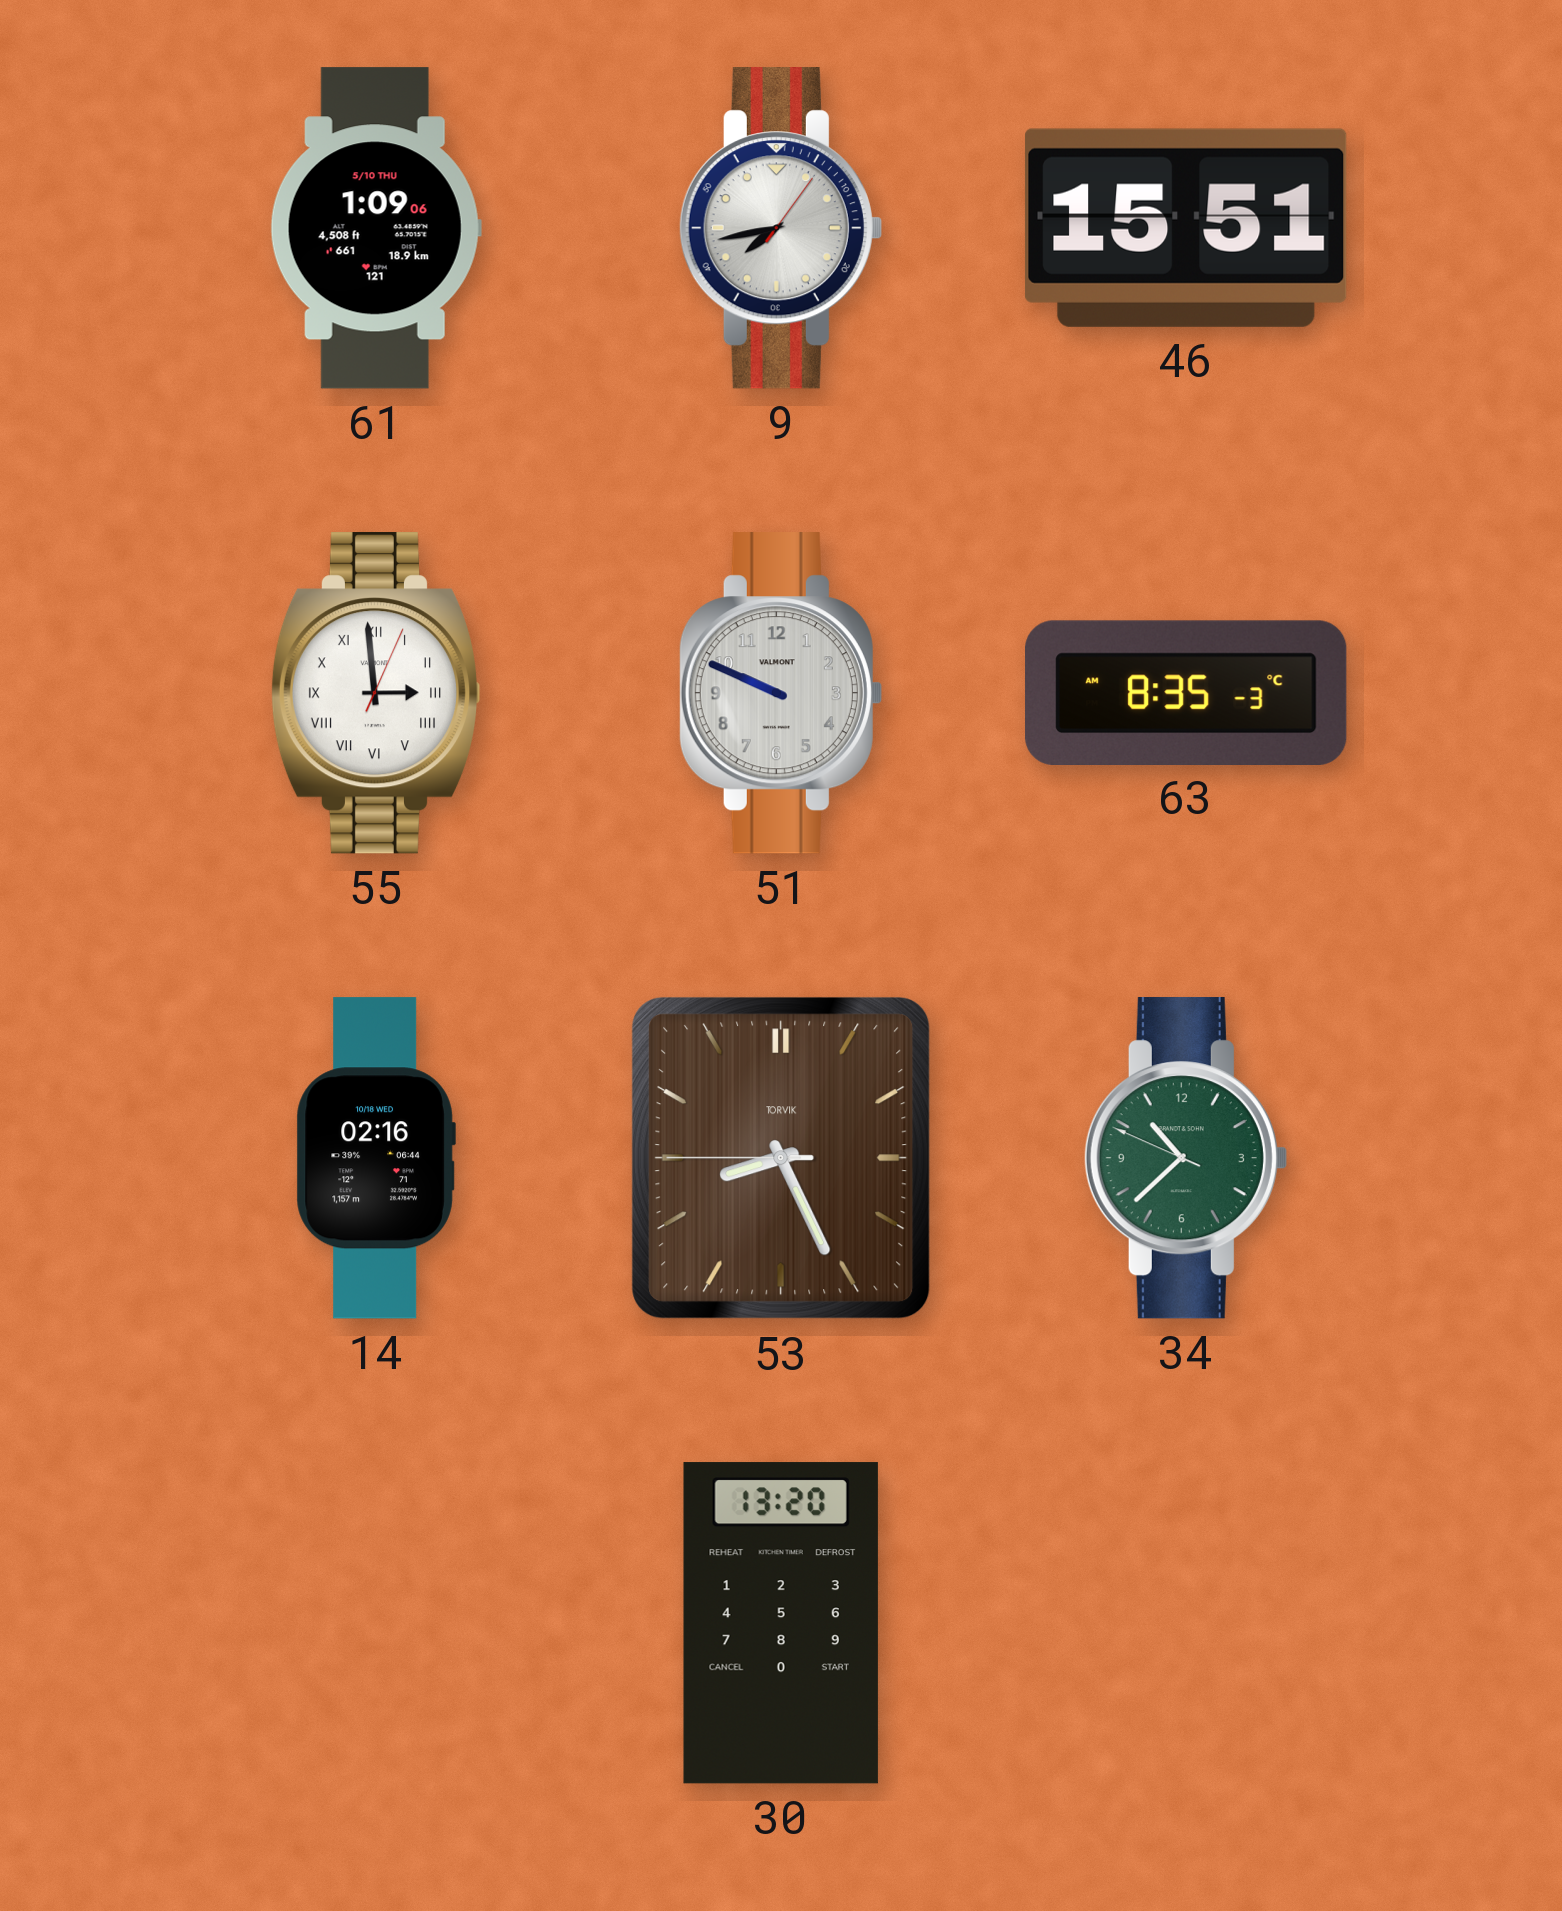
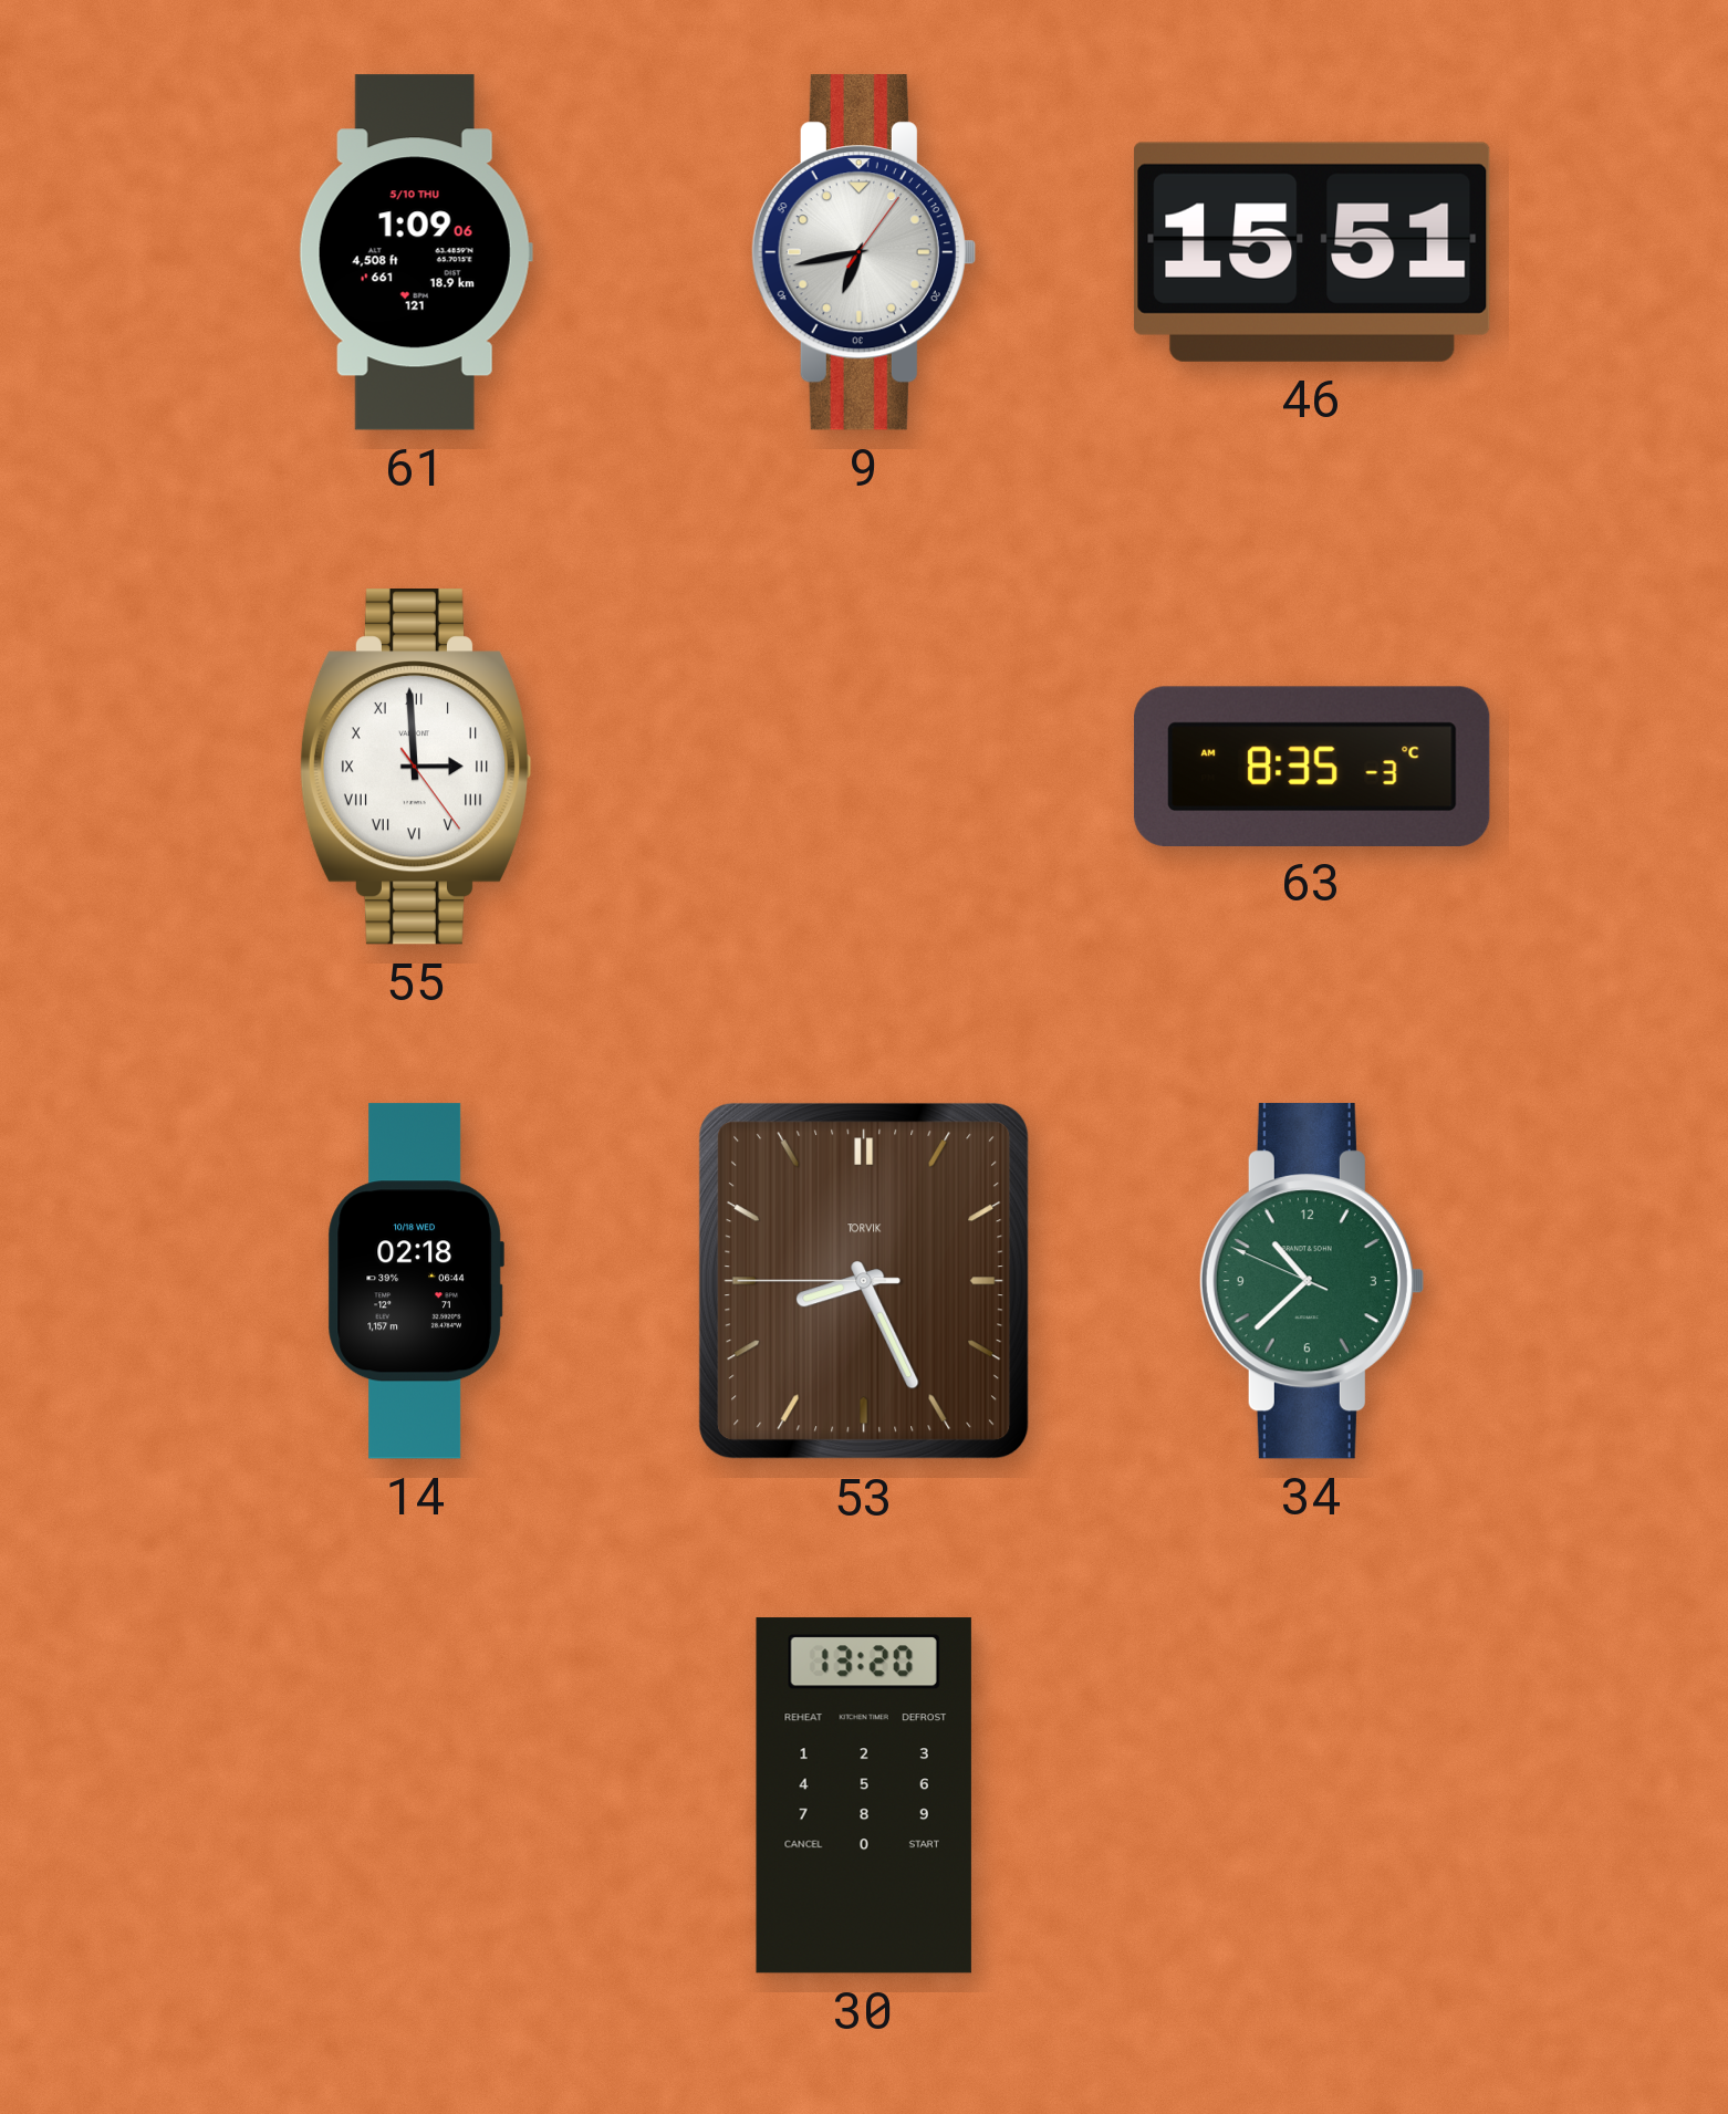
9: 7:43 -> 6:43 (863, 252)
55: 2:59:04 -> 2:59:24 (416, 767)
51: 9:49 -> none (780, 693)
14: 02:16 -> 02:18 (416, 1281)
